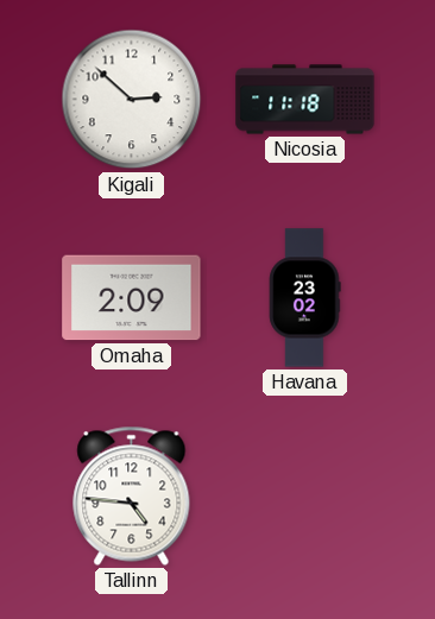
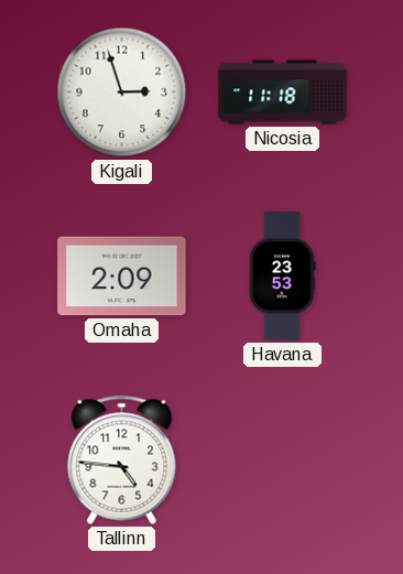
Kigali: 2:52 -> 2:57 (122, 93)
Havana: 23:02 -> 23:53 (283, 277)
